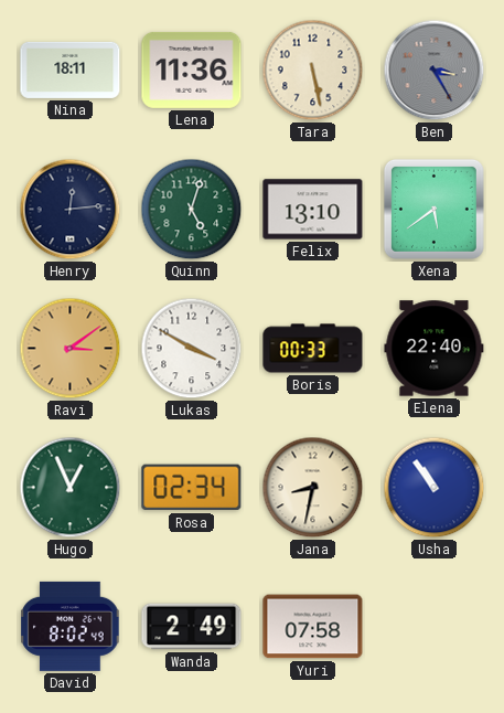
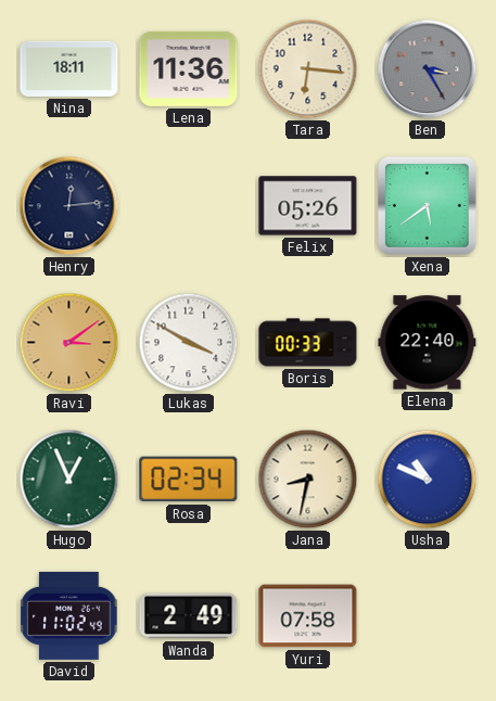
Tara: 5:28 -> 6:16 (308, 69)
Quinn: 5:03 -> none (192, 210)
Felix: 13:10 -> 05:26 (308, 206)
Usha: 10:54 -> 10:49 (428, 480)
David: 8:02 -> 11:02 (69, 615)
